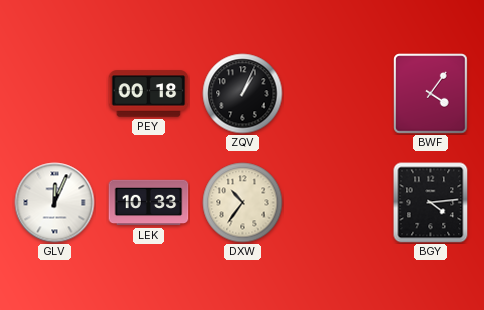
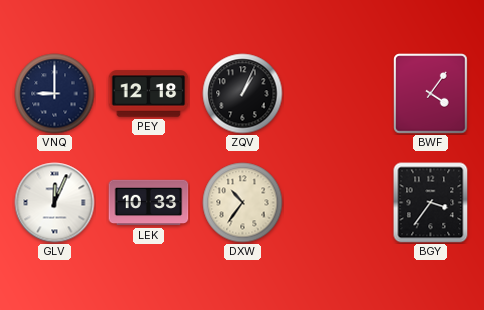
VNQ: none -> 9:00 (55, 94)
PEY: 00:18 -> 12:18 (149, 94)
BGY: 4:14 -> 3:36 (431, 203)
